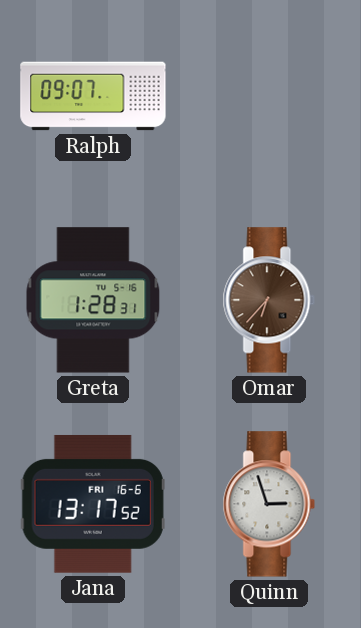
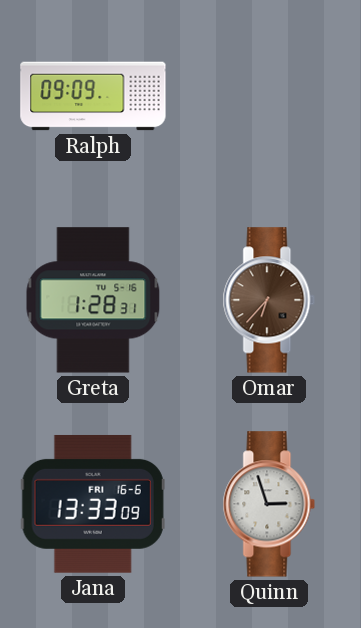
Ralph: 09:07 -> 09:09 (93, 96)
Jana: 13:17 -> 13:33 (93, 504)
